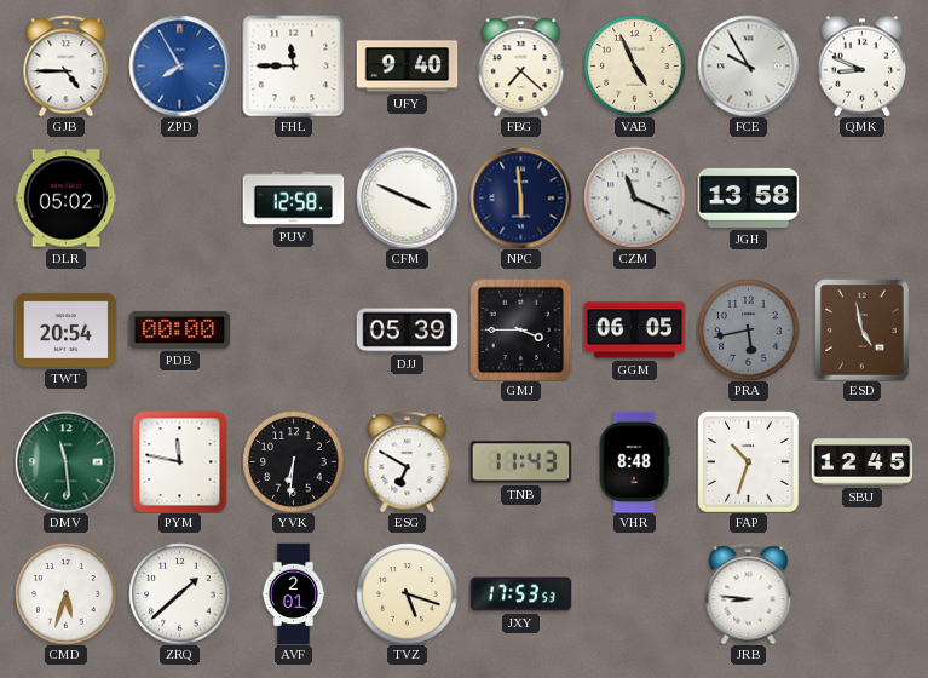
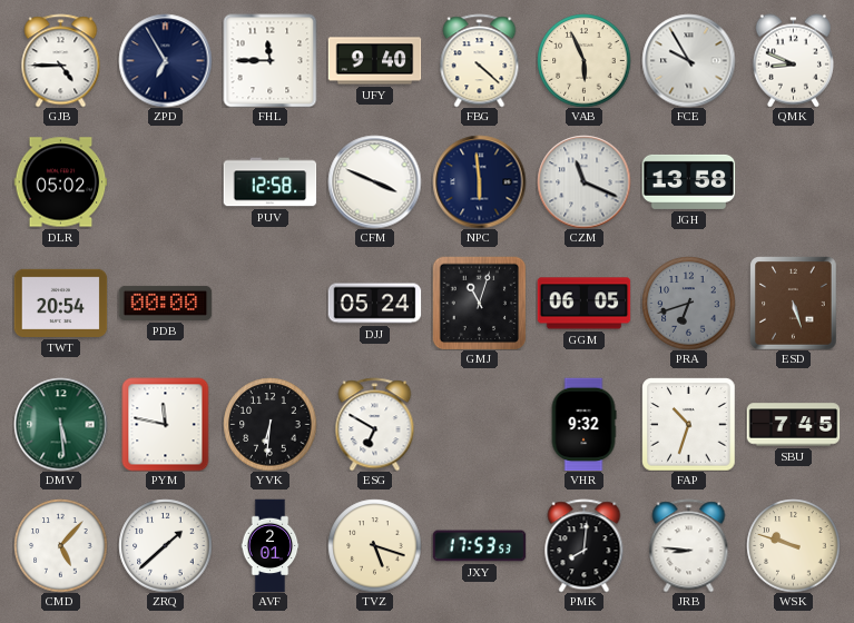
ZPD: 7:55 -> 6:55 (165, 60)
ZPD dial: blue -> navy (165, 60)
FBG: 7:22 -> 4:22 (480, 60)
VAB: 4:56 -> 5:56 (583, 60)
DJJ: 05:39 -> 05:24 (374, 304)
GMJ: 3:45 -> 11:03 (479, 303)
PRA: 5:43 -> 6:42 (688, 303)
ESD: 4:58 -> 5:27 (794, 303)
DMV: 11:29 -> 5:29 (60, 424)
TNB: 11:43 -> none (520, 462)
VHR: 8:48 -> 9:32 (583, 424)
SBU: 12:45 -> 7:45 (793, 425)
CMD: 5:33 -> 5:07 (60, 545)
PMK: none -> 8:01 (585, 545)
WSK: none -> 9:48 (793, 545)
